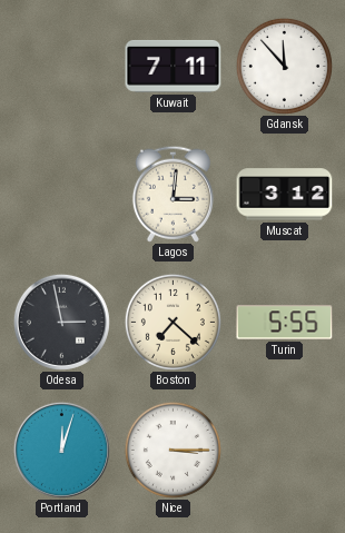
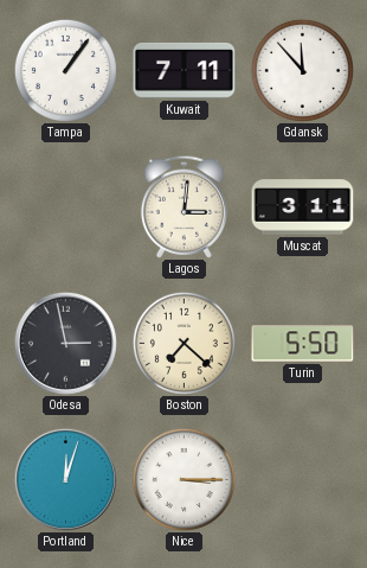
Tampa: none -> 1:06 (65, 70)
Muscat: 3:12 -> 3:11 (303, 208)
Turin: 5:55 -> 5:50 (303, 344)
